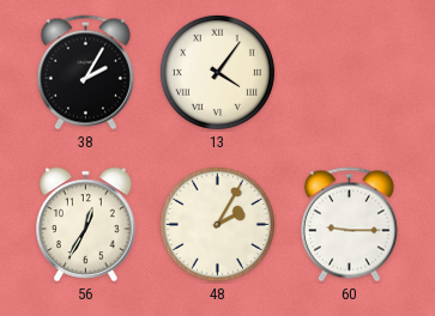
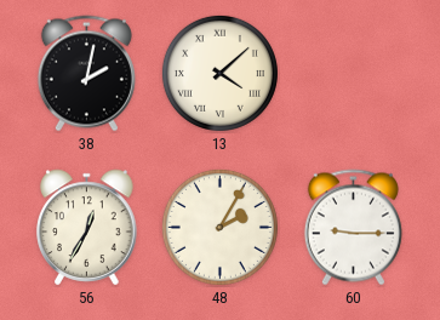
38: 2:05 -> 2:02 (86, 74)
13: 4:06 -> 4:08 (219, 73)
